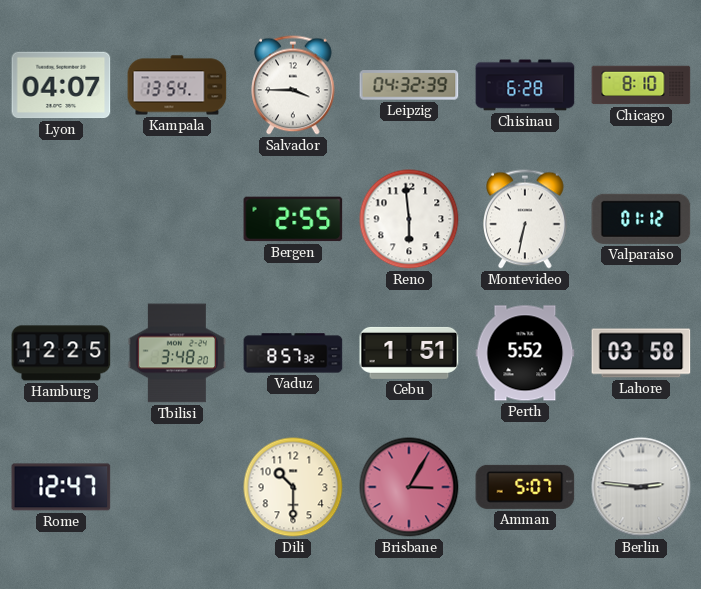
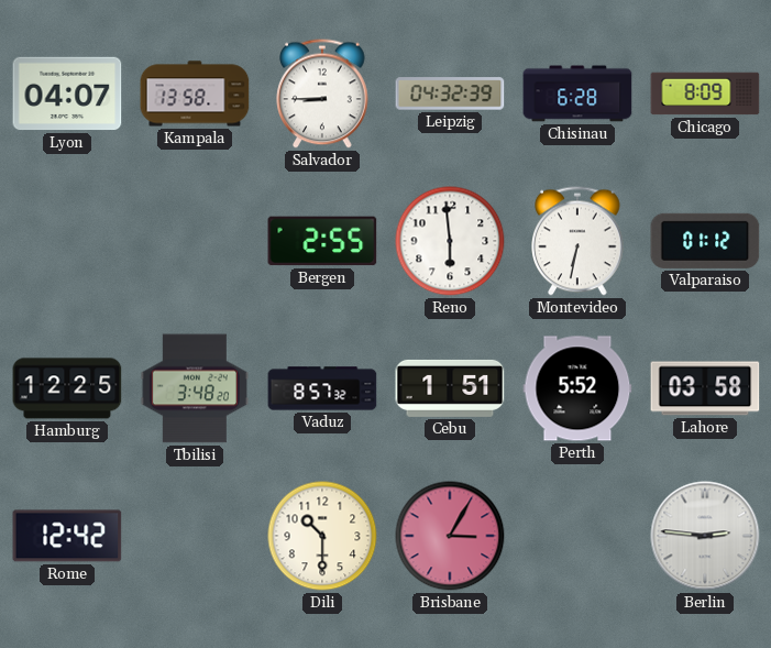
Kampala: 13:54 -> 13:58 (195, 94)
Salvador: 3:45 -> 8:45 (322, 94)
Chicago: 8:10 -> 8:09 (705, 94)
Rome: 12:47 -> 12:42 (67, 536)
Amman: 5:07 -> none (525, 487)
